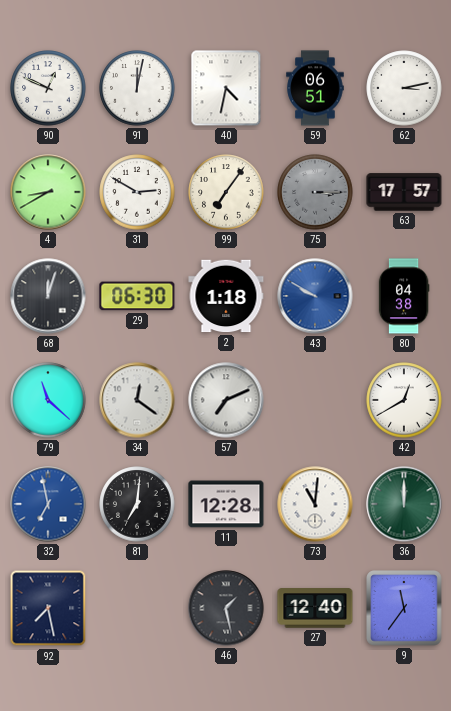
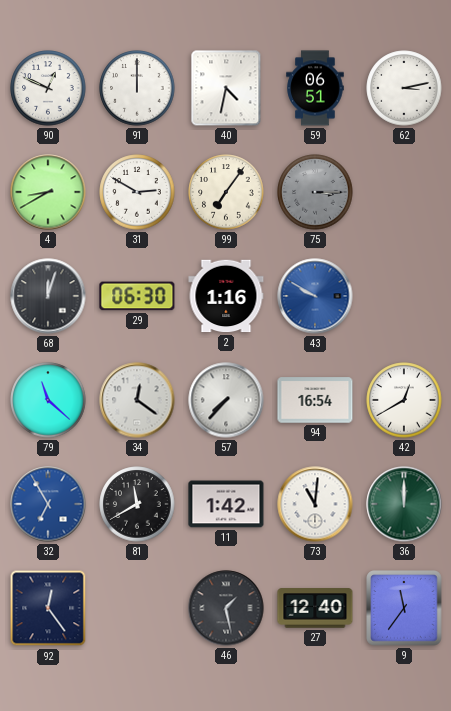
91: 12:02 -> 12:00 (137, 88)
63: 17:57 -> none (404, 192)
2: 1:18 -> 1:16 (226, 296)
80: 04:38 -> none (404, 296)
57: 7:11 -> 7:37 (226, 400)
94: none -> 16:54 (315, 400)
32: 6:58 -> 6:55 (48, 504)
81: 7:01 -> 11:40 (137, 504)
11: 12:28 -> 1:42 (226, 504)
92: 7:28 -> 12:24 (48, 608)
